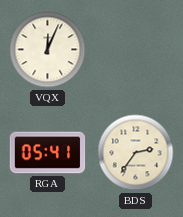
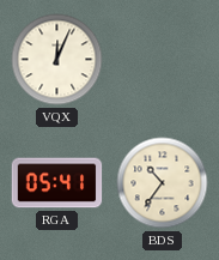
BDS: 2:36 -> 10:36 (163, 183)
